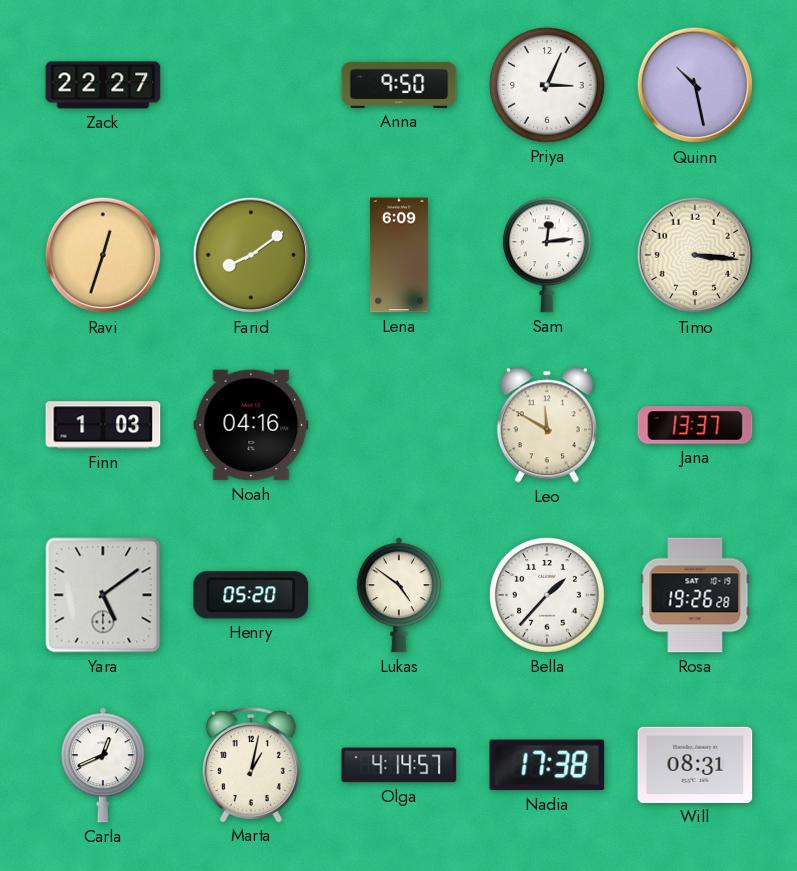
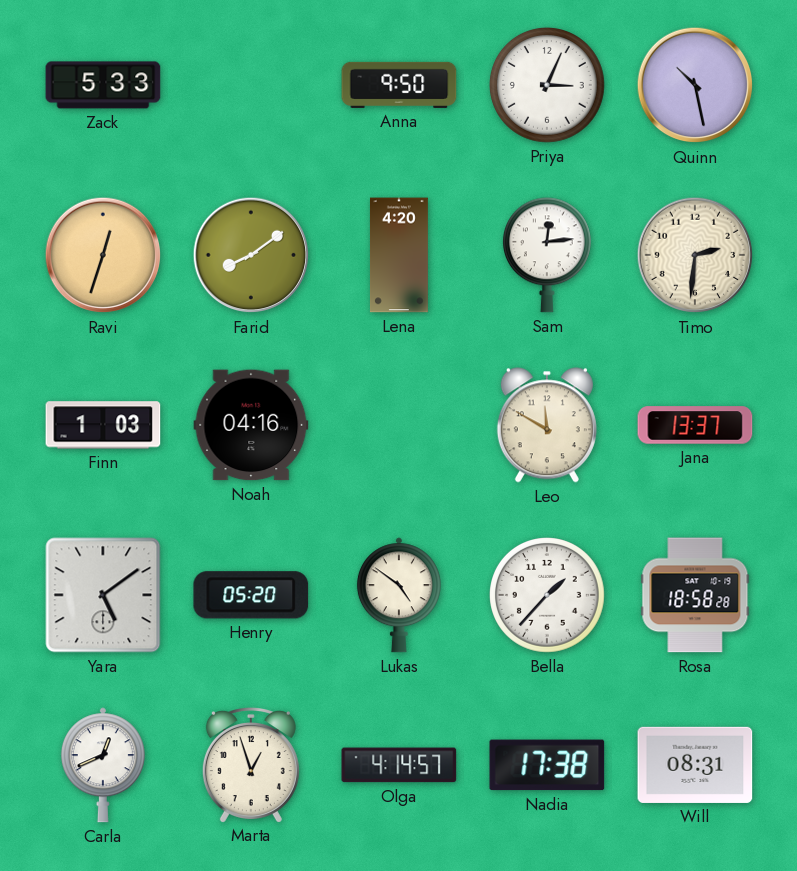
Zack: 22:27 -> 5:33 (103, 85)
Lena: 6:09 -> 4:20 (399, 255)
Timo: 3:16 -> 2:31 (695, 255)
Rosa: 19:26 -> 18:58 (695, 595)
Marta: 1:02 -> 12:57 (251, 765)
